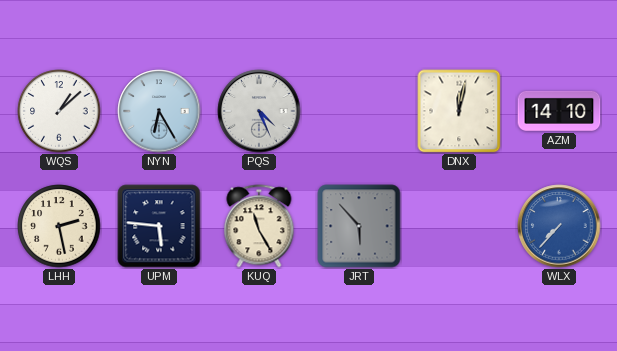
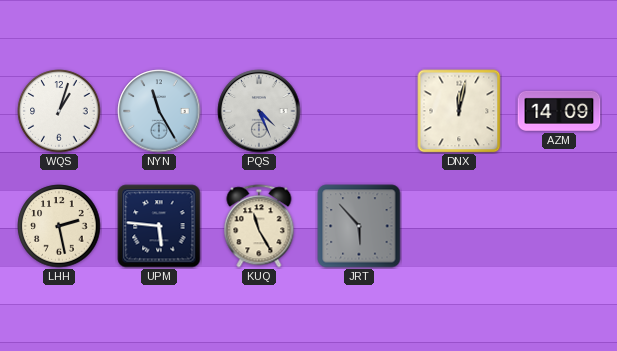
WQS: 1:08 -> 1:03 (59, 111)
NYN: 6:25 -> 11:25 (159, 111)
AZM: 14:10 -> 14:09 (559, 111)
WLX: 7:37 -> none (559, 226)
